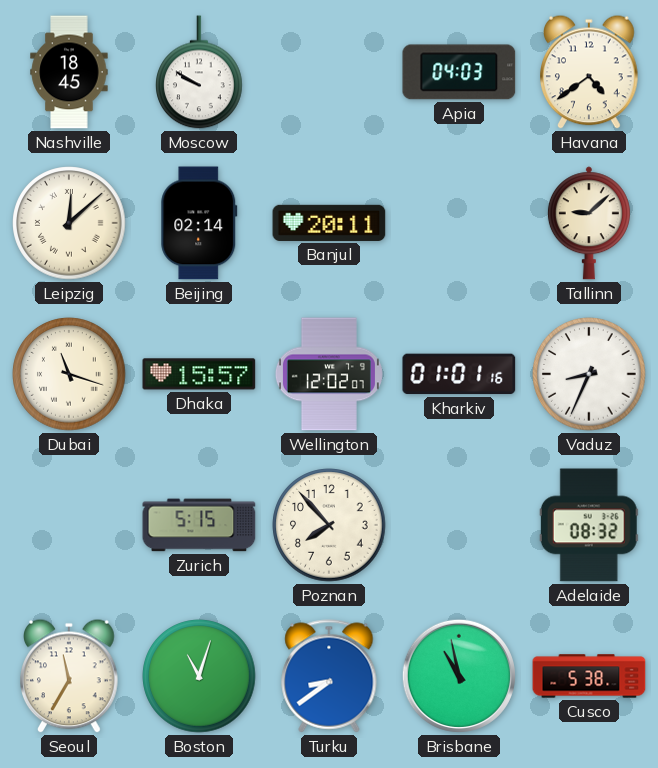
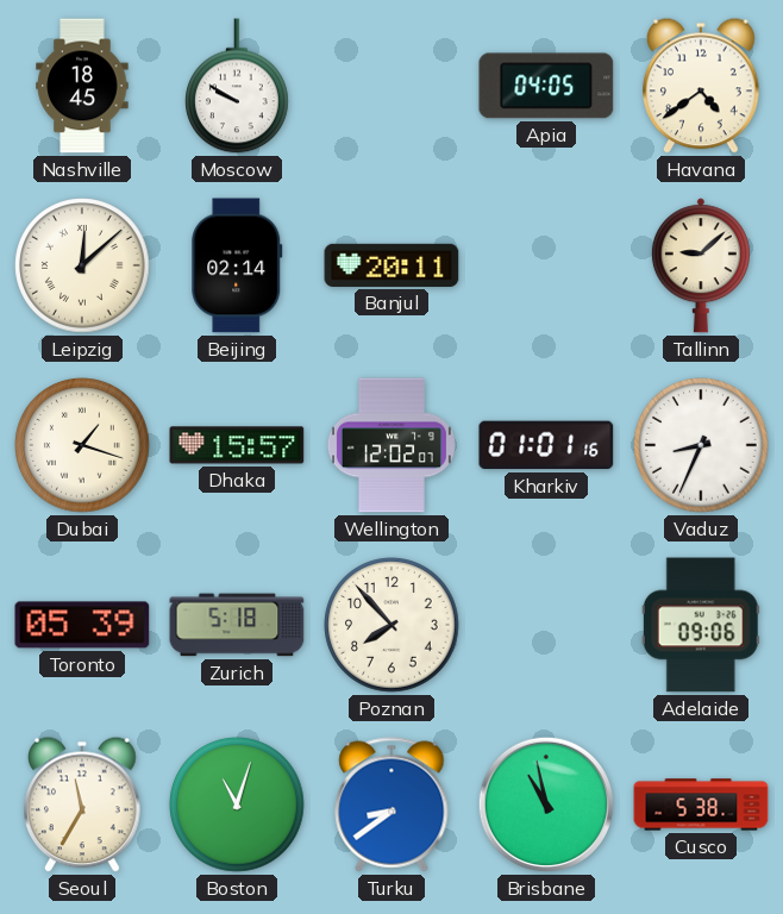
Apia: 04:03 -> 04:05 (546, 86)
Dubai: 11:18 -> 1:18 (82, 445)
Toronto: none -> 05:39 (82, 625)
Zurich: 5:15 -> 5:18 (237, 625)
Adelaide: 08:32 -> 09:06 (701, 625)
